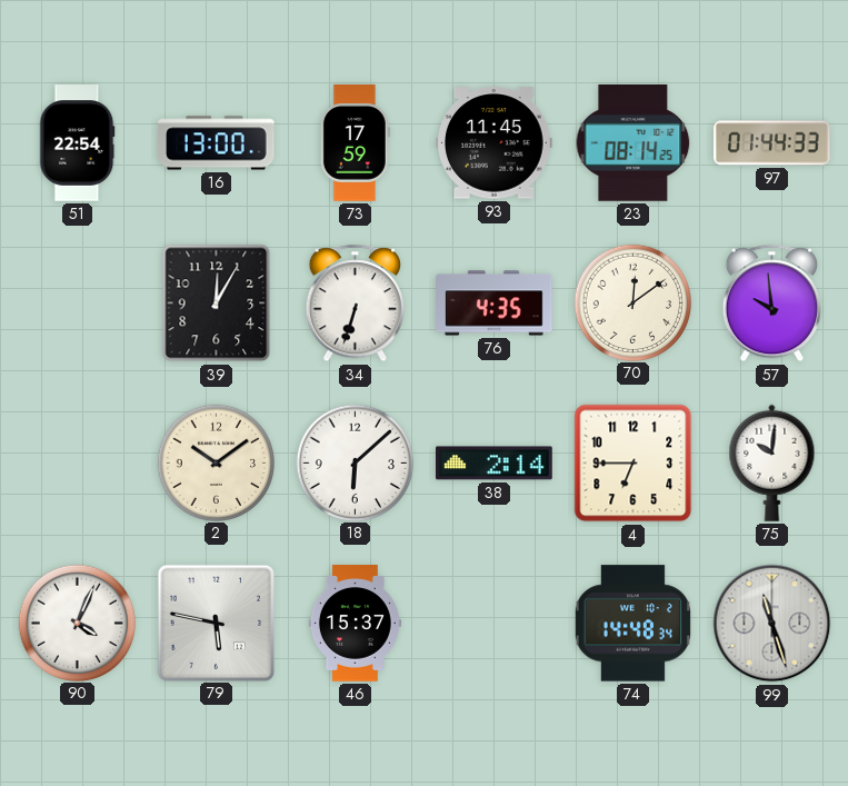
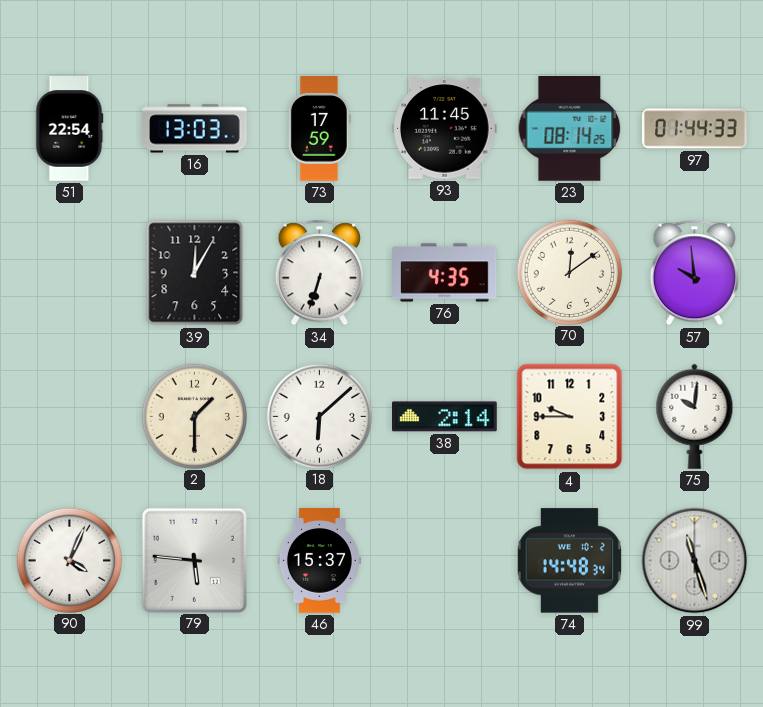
16: 13:00 -> 13:03 (195, 129)
2: 10:09 -> 1:30 (194, 416)
4: 6:45 -> 9:45 (570, 417)
79: 5:47 -> 5:46 (194, 560)
